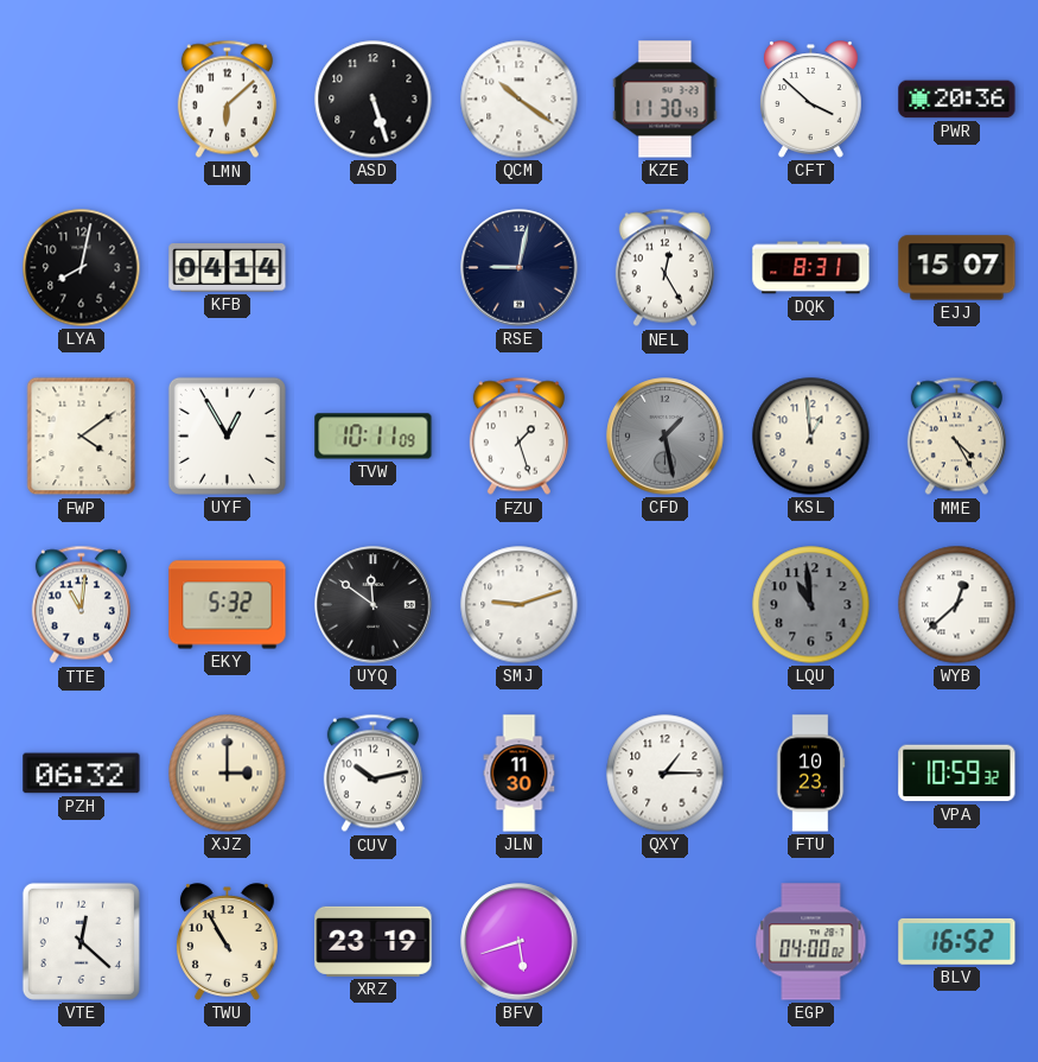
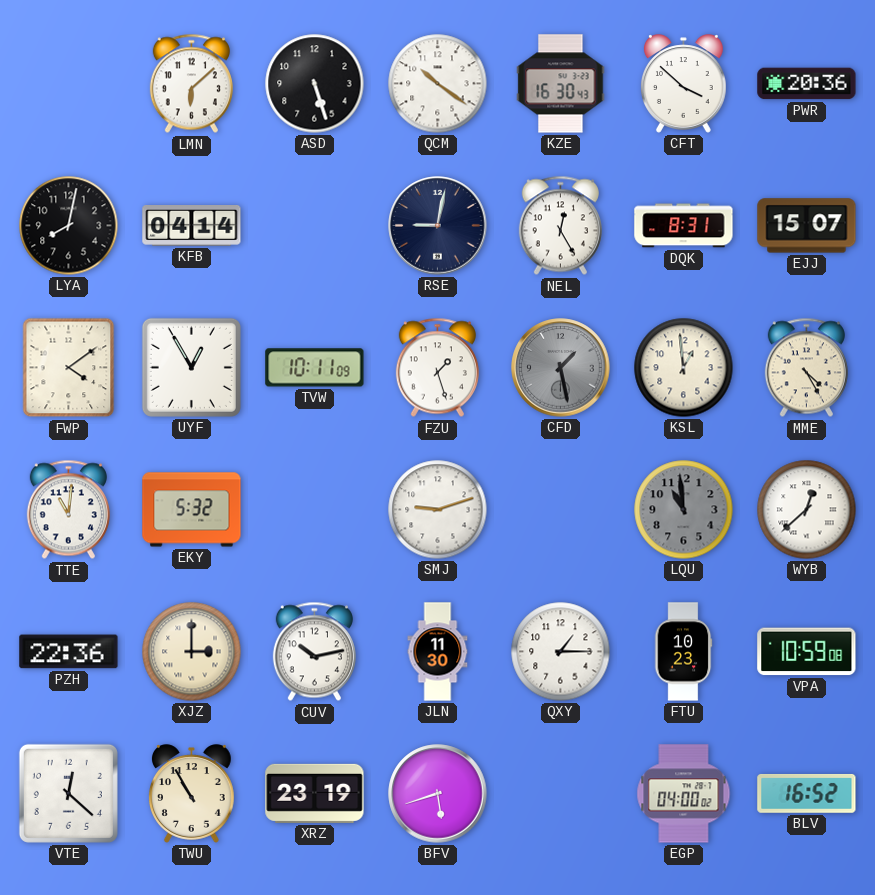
KZE: 11:30 -> 16:30 (561, 84)
UYQ: 11:51 -> none (374, 605)
PZH: 06:32 -> 22:36 (69, 652)
VPA: 10:59:32 -> 10:59:08 (807, 652)
